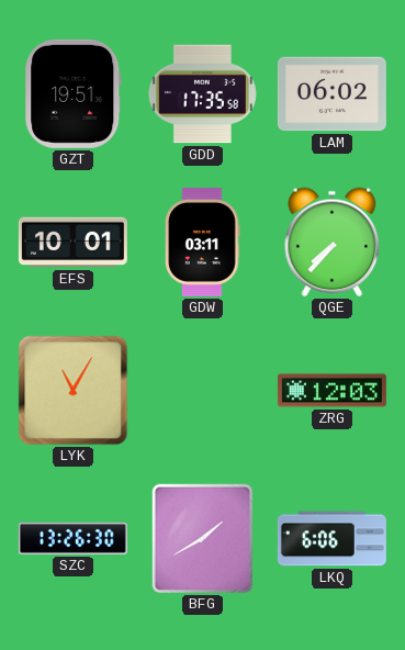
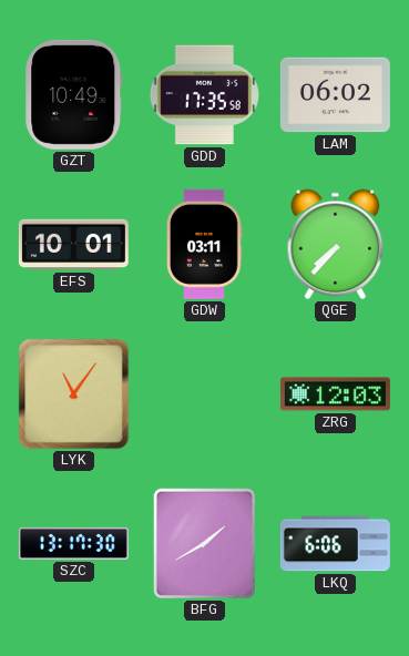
GZT: 19:51 -> 10:49 (74, 94)
LYK: 11:05 -> 11:06 (74, 394)
SZC: 13:26 -> 13:17 (73, 543)
